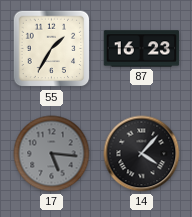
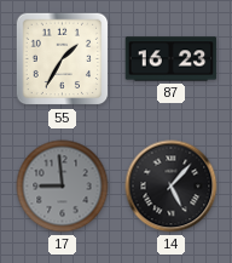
17: 5:16 -> 8:59 (63, 187)
14: 4:07 -> 5:07 (172, 187)
